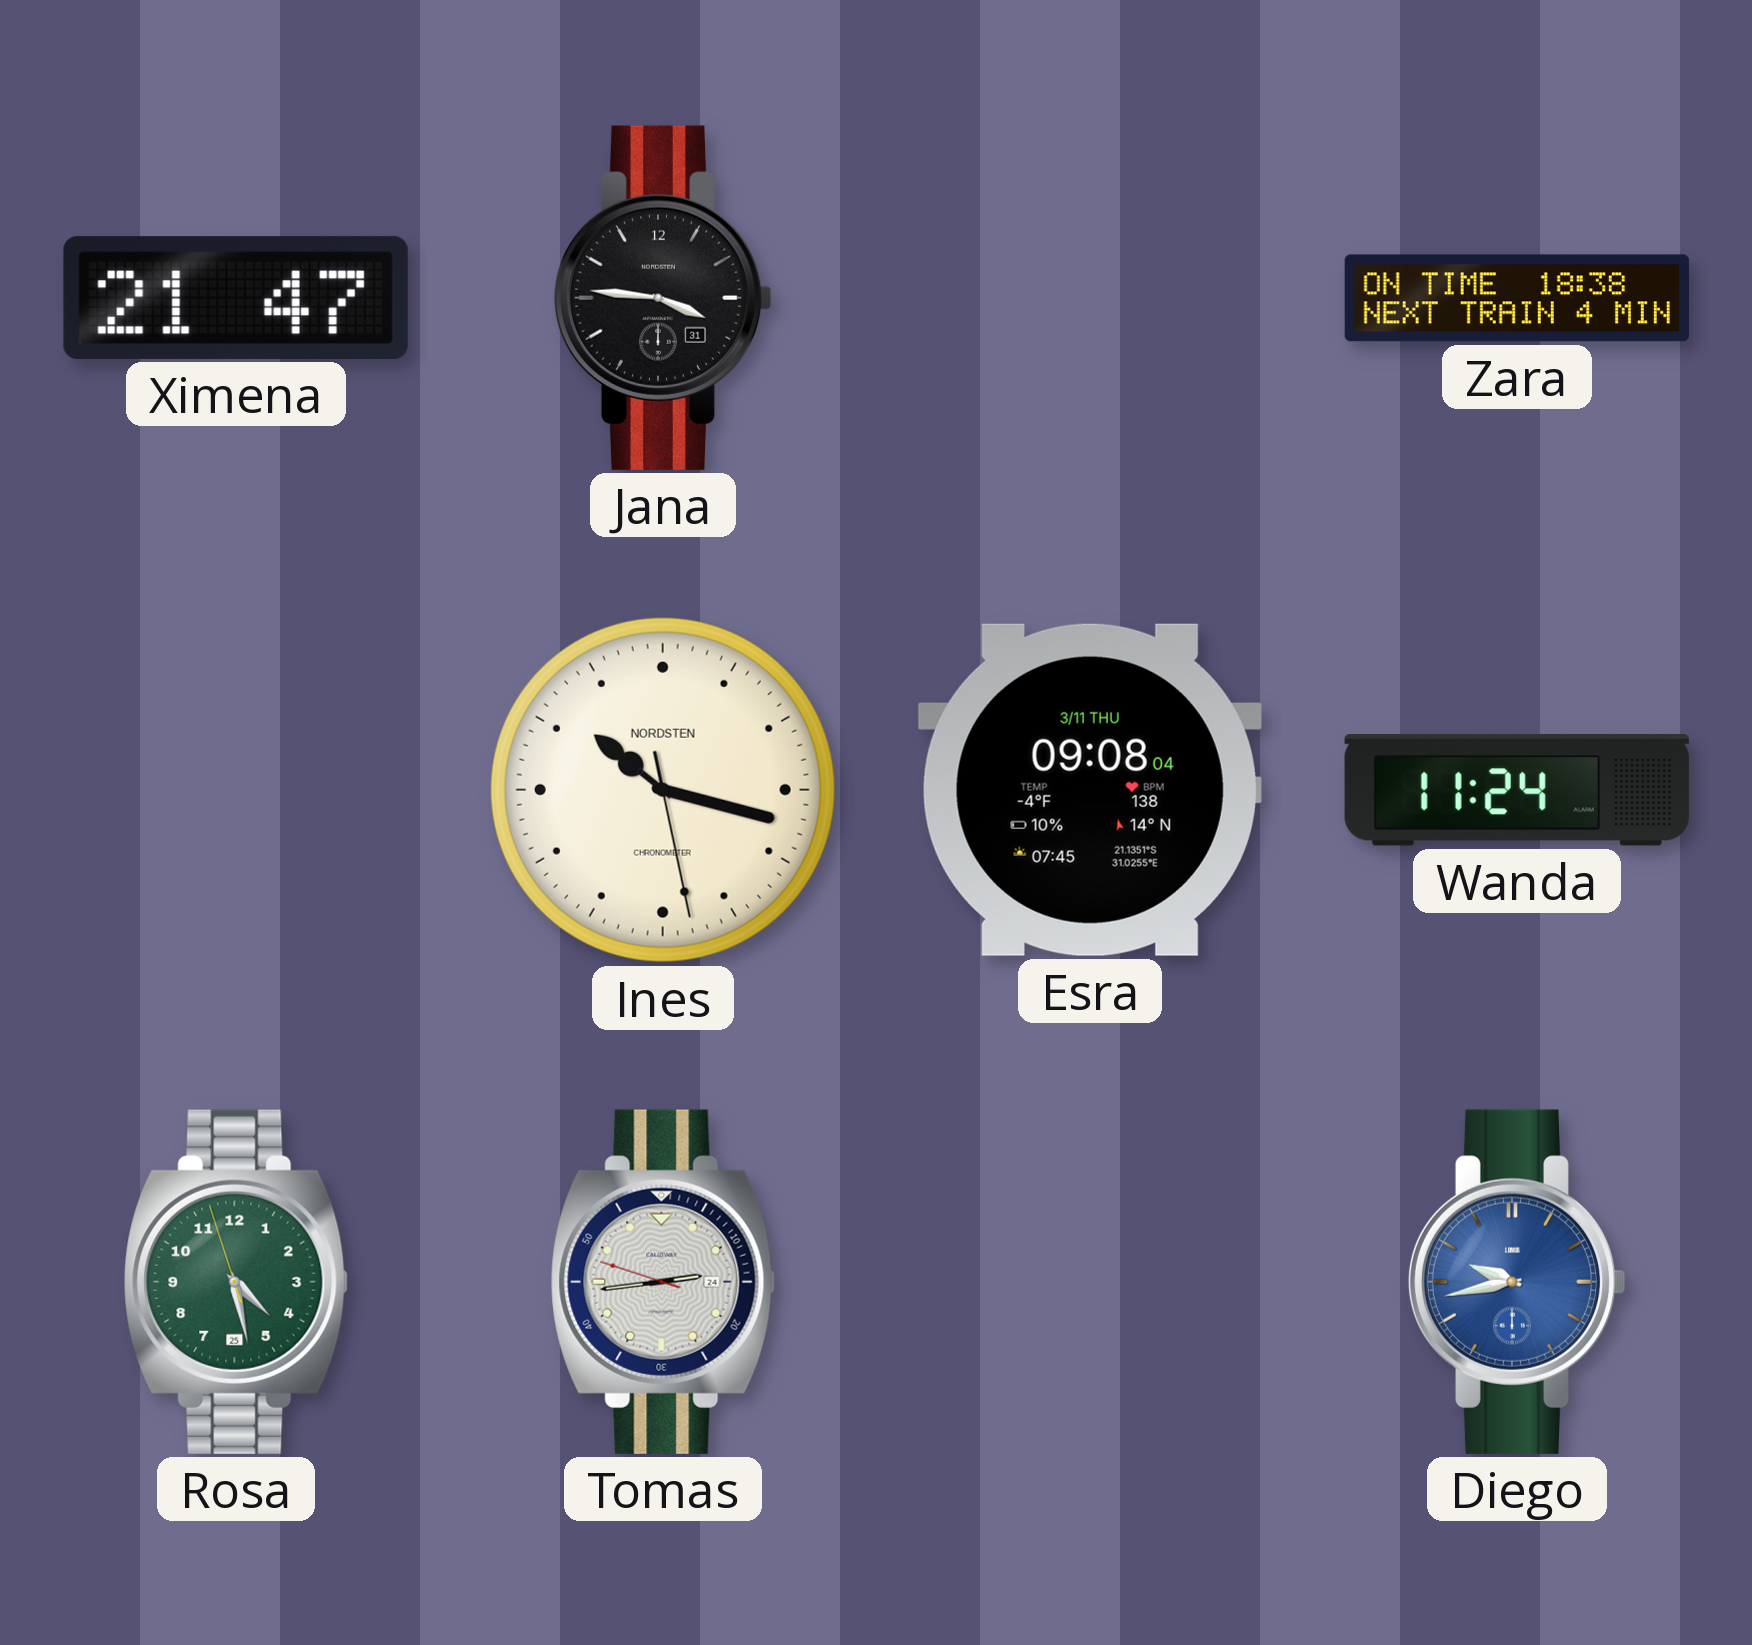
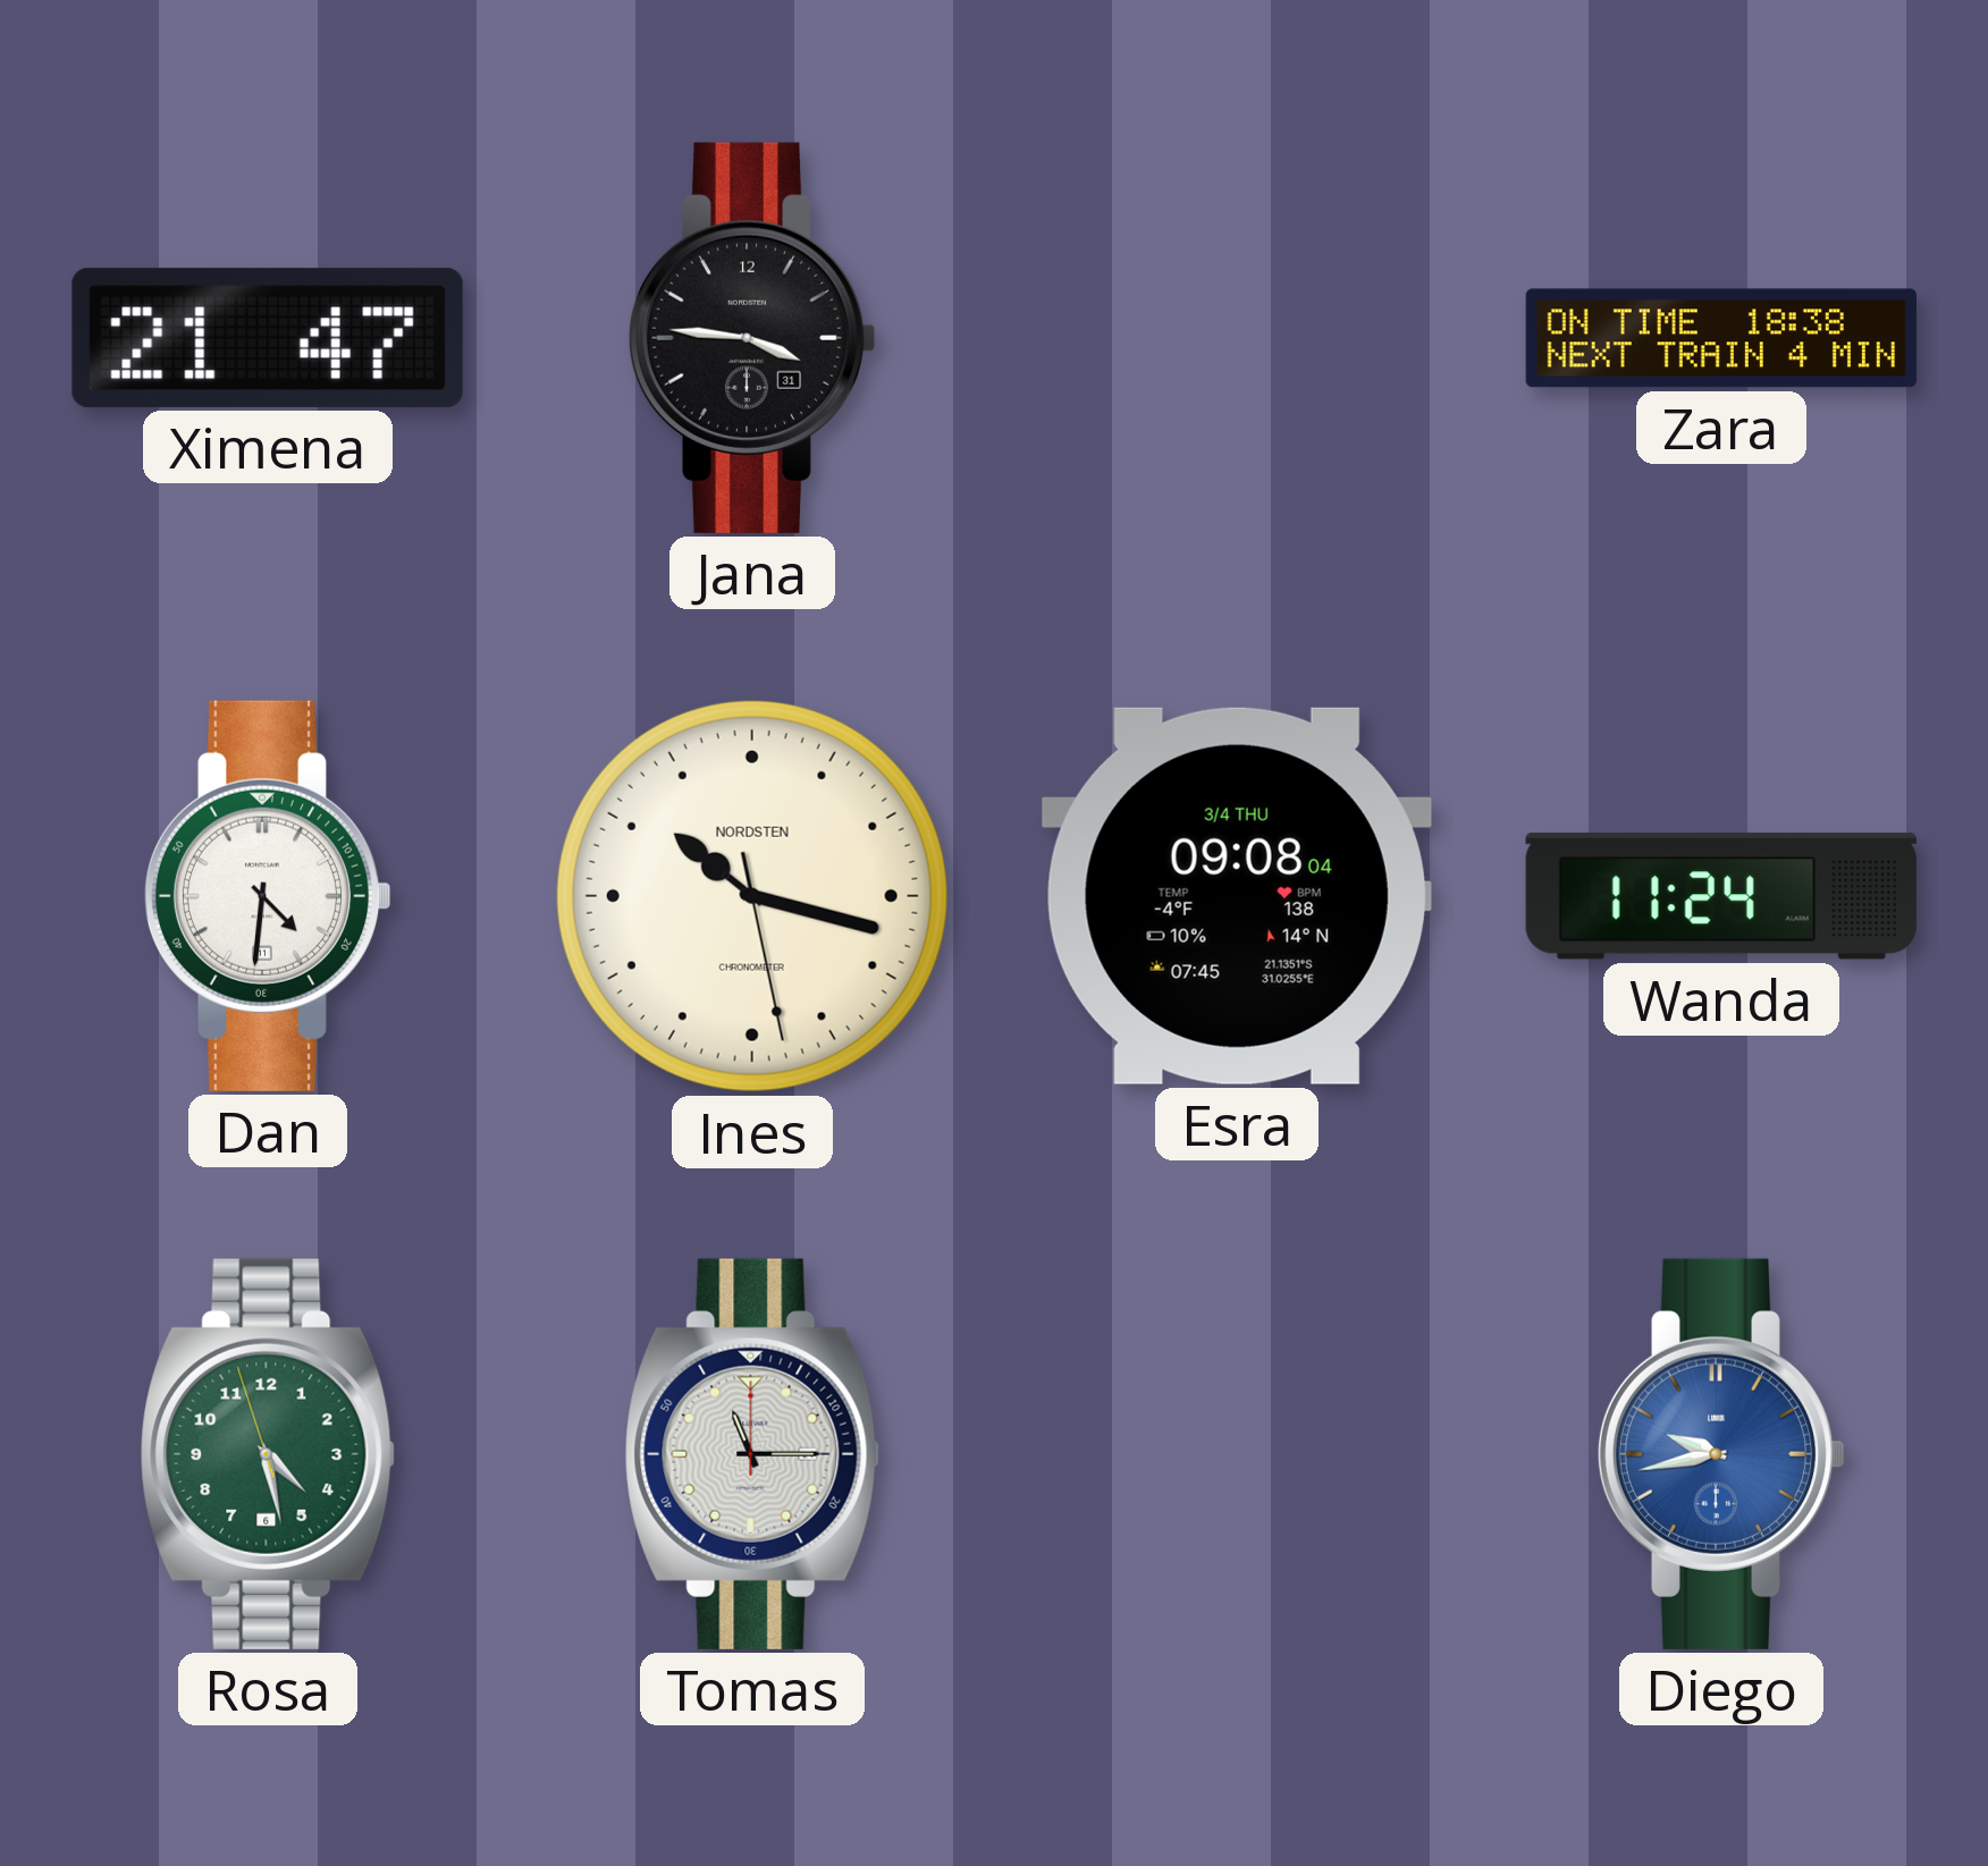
Dan: none -> 4:31 (268, 896)
Esra date: 3/11 THU -> 3/4 THU (1237, 896)
Rosa date: 25 -> 6 (268, 1454)
Tomas: 2:43 -> 11:15 (752, 1454)
